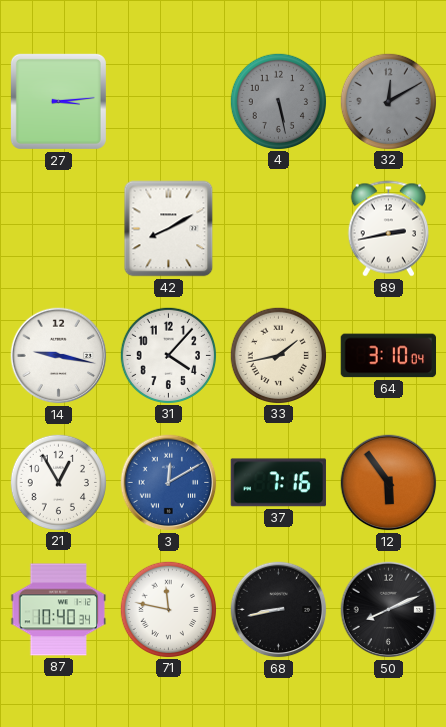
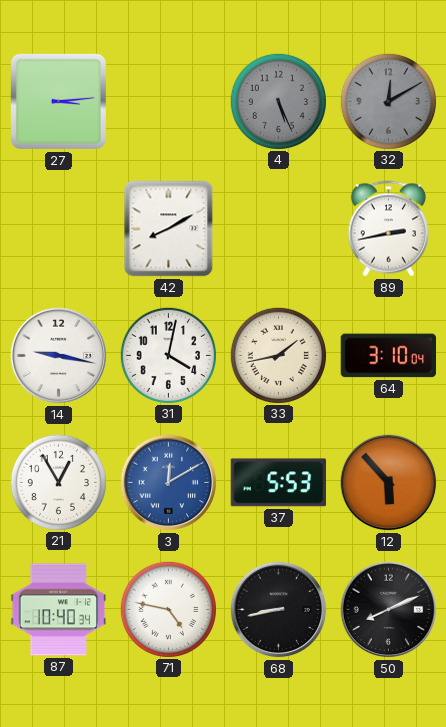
4: 5:28 -> 5:26 (278, 101)
31: 4:07 -> 4:02 (168, 355)
37: 7:16 -> 5:53 (278, 483)
12: 5:54 -> 5:53 (389, 483)
71: 11:47 -> 4:47 (168, 609)
